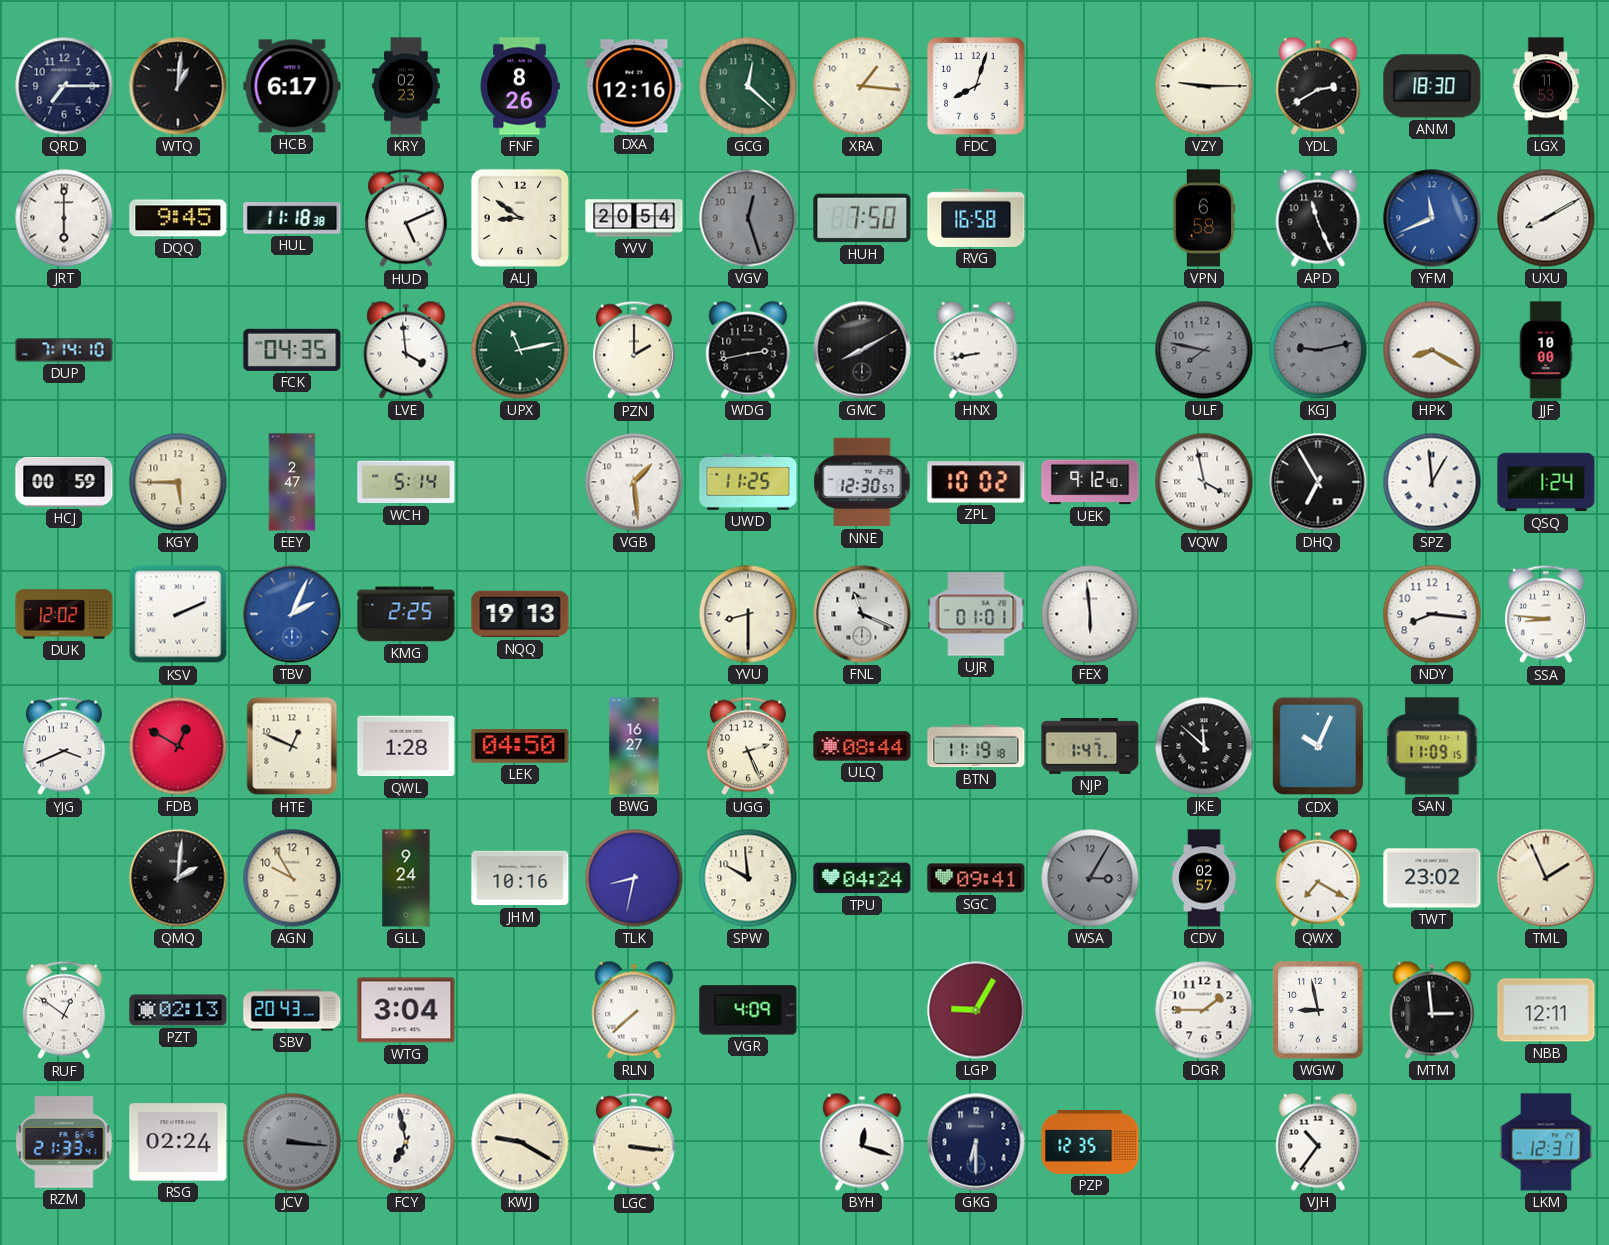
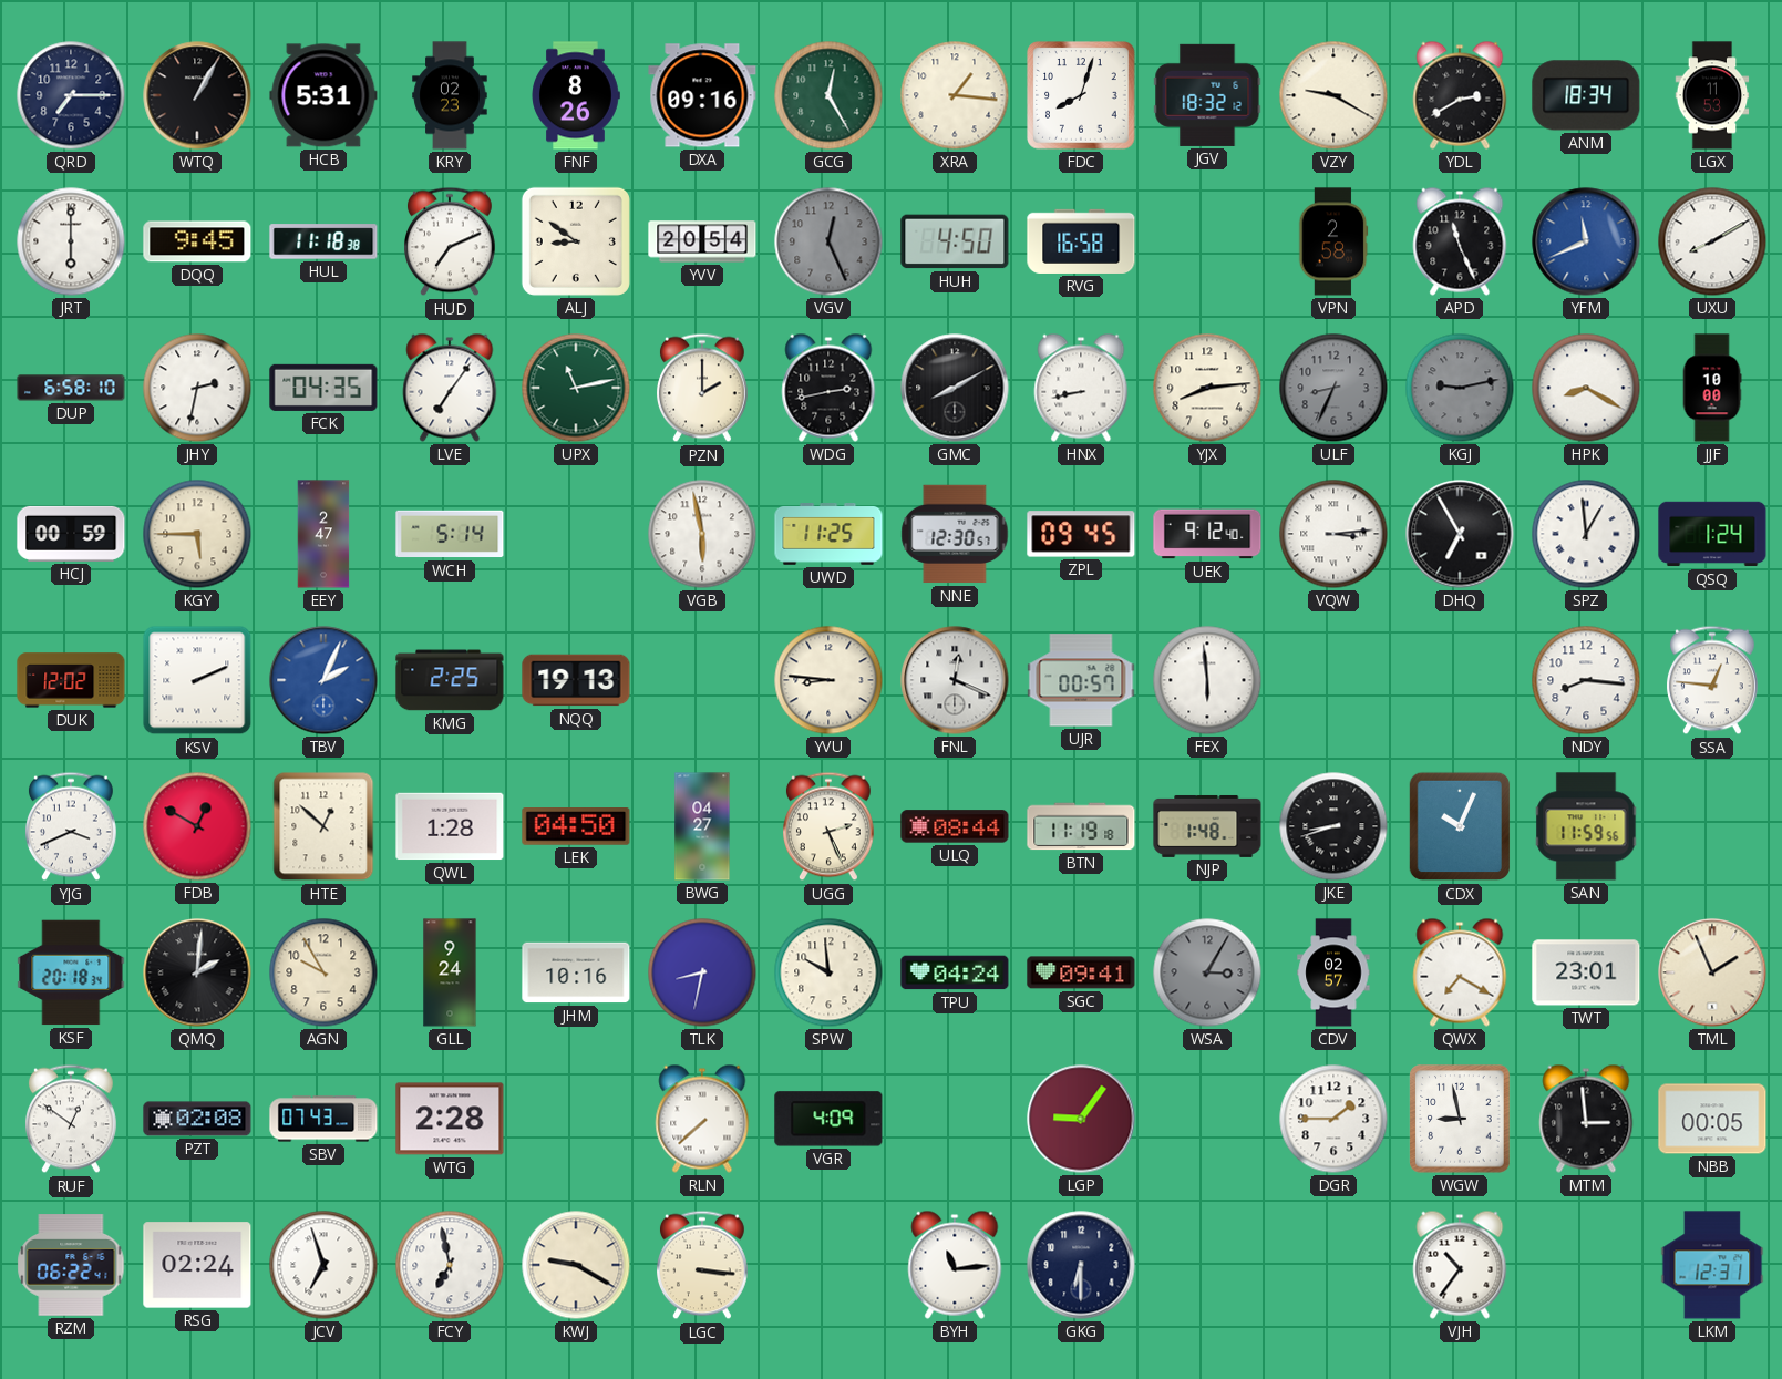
WTQ: 1:01 -> 1:05 (197, 95)
HCB: 6:17 -> 5:31 (323, 95)
DXA: 12:16 -> 09:16 (702, 95)
GCG: 12:22 -> 12:25 (828, 95)
JGV: none -> 18:32 (1207, 95)
VZY: 9:15 -> 9:20 (1333, 95)
ANM: 18:30 -> 18:34 (1586, 95)
HUD: 5:11 -> 7:11 (451, 241)
VGV: 12:27 -> 12:26 (828, 241)
HUH: 7:50 -> 4:50 (955, 241)
VPN: 6:58 -> 2:58 (1333, 241)
DUP: 7:14 -> 6:58 (71, 388)
JHY: none -> 2:32 (197, 388)
LVE: 3:59 -> 7:06 (450, 388)
YJX: none -> 8:14 (1207, 388)
ULF: 7:47 -> 8:34 (1333, 388)
VGB: 1:29 -> 5:58 (702, 534)
ZPL: 10:02 -> 09:45 (1081, 534)
VQW: 3:58 -> 3:14 (1333, 534)
YVU: 8:30 -> 8:46 (828, 680)
FNL: 11:19 -> 12:19 (955, 680)
UJR: 01:01 -> 00:57 (1081, 680)
SSA: 8:46 -> 12:46 (1713, 680)
HTE: 12:49 -> 12:52 (323, 826)
BWG: 16:27 -> 04:27 (702, 826)
NJP: 1:47 -> 1:48 (1207, 826)
JKE: 11:52 -> 8:42 (1333, 826)
SAN: 11:09 -> 11:59 (1586, 826)
KSF: none -> 20:18 (71, 972)
TWT: 23:02 -> 23:01 (1586, 972)
PZT: 02:13 -> 02:08 (197, 1119)
SBV: 20:43 -> 07:43 (323, 1119)
WTG: 3:04 -> 2:28 (450, 1119)
LGP: 9:05 -> 9:06 (1081, 1119)
NBB: 12:11 -> 00:05 (1712, 1119)
RZM: 21:33 -> 06:22 (71, 1265)
JCV: 3:16 -> 6:57 (323, 1265)
JCV dial: grey -> white (323, 1265)
BYH: 12:18 -> 11:14 (955, 1265)
PZP: 12:35 -> none (1090, 1143)
